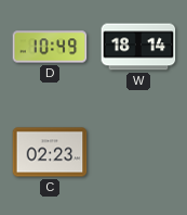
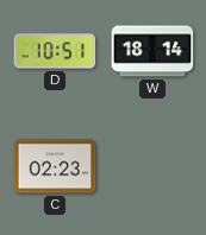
D: 10:49 -> 10:51 (55, 51)
